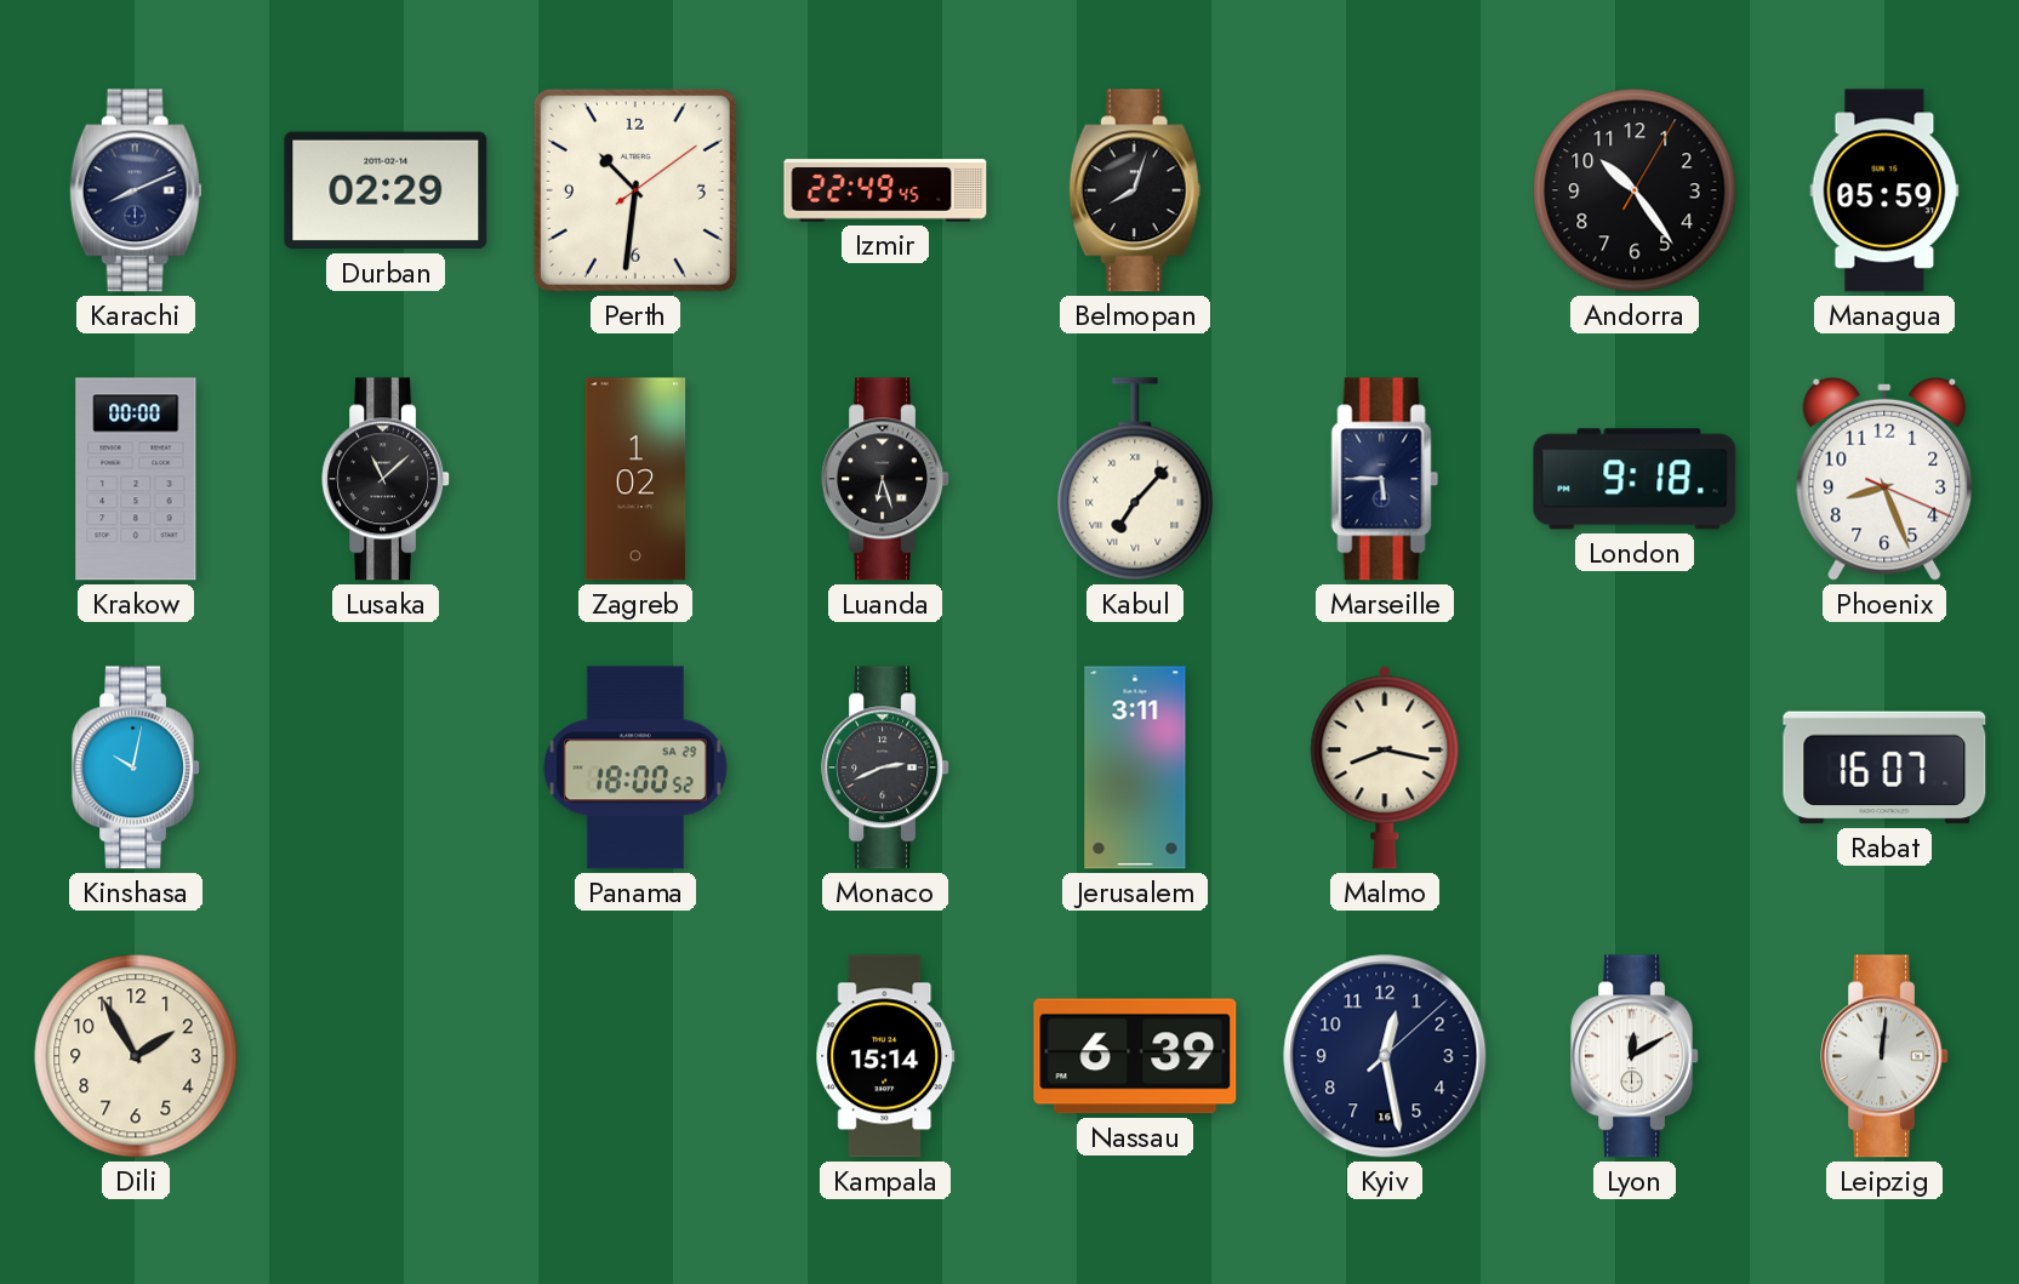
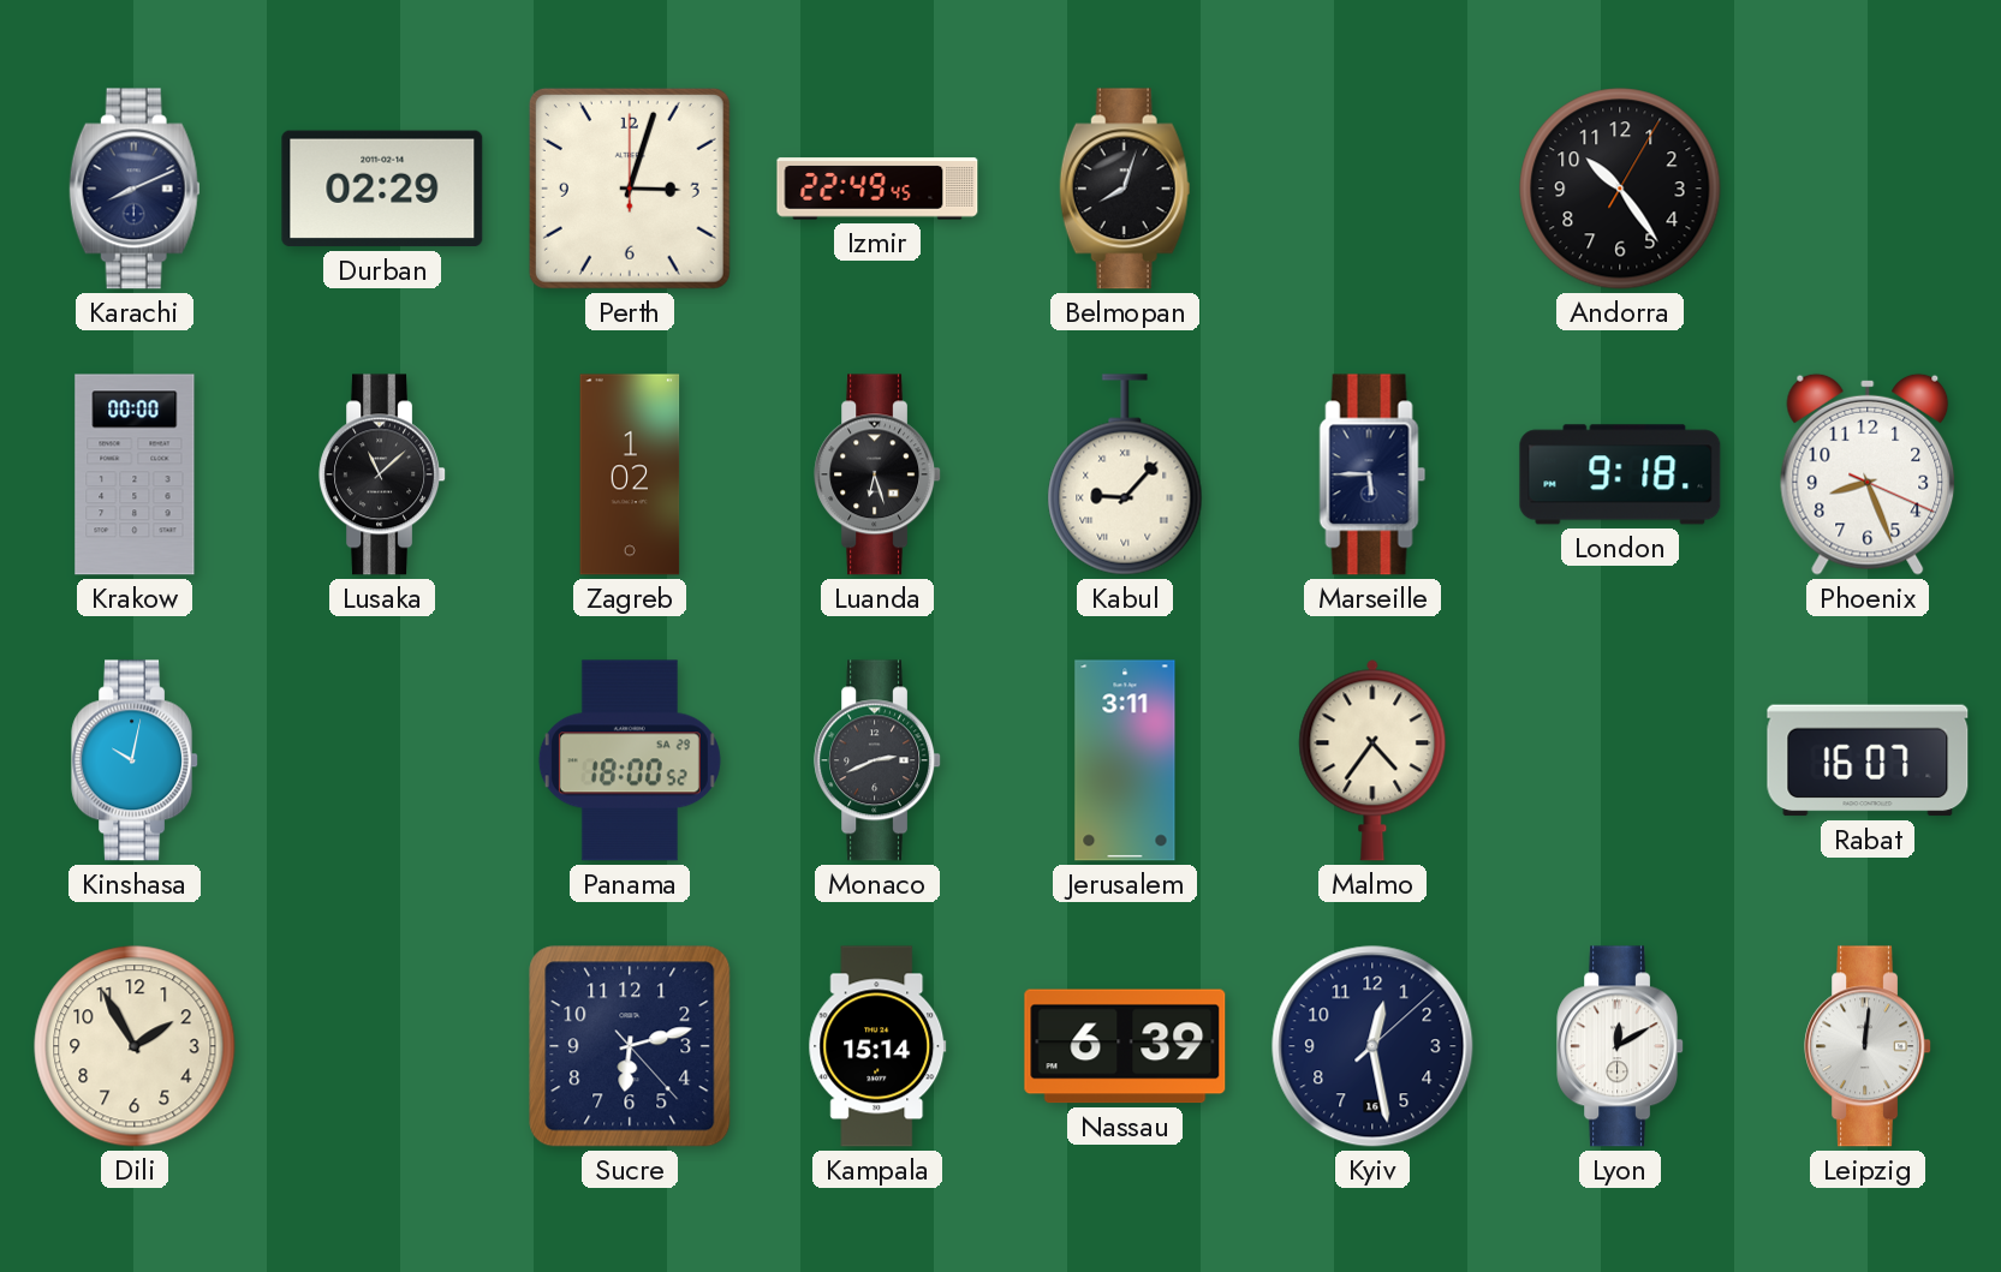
Perth: 10:31 -> 3:03 (630, 189)
Managua: 05:59 -> none (1884, 190)
Kabul: 7:07 -> 9:07 (1125, 474)
Malmo: 8:17 -> 4:36 (1372, 760)
Sucre: none -> 6:12 (630, 1046)
